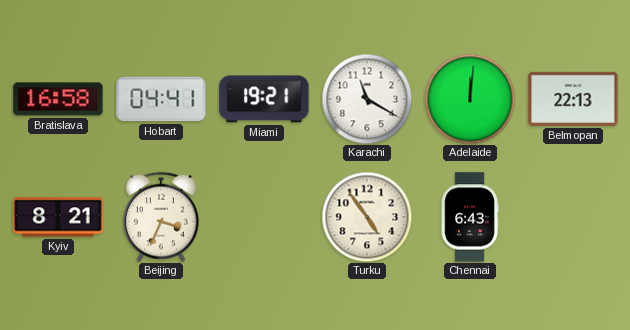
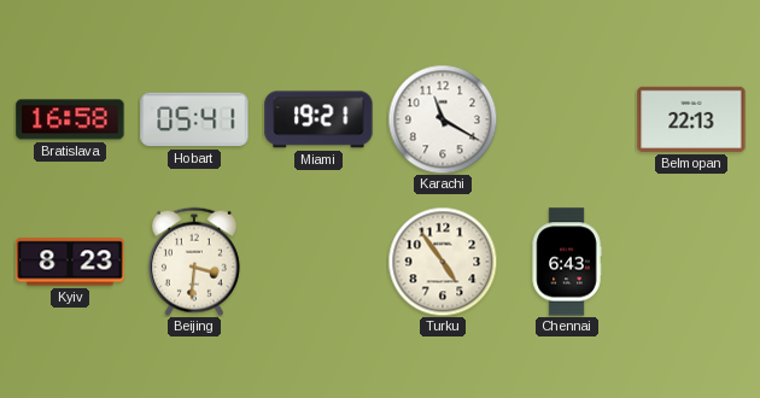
Hobart: 04:41 -> 05:41 (194, 119)
Adelaide: 12:01 -> none (470, 99)
Kyiv: 8:21 -> 8:23 (70, 262)
Beijing: 3:34 -> 3:31 (194, 262)
